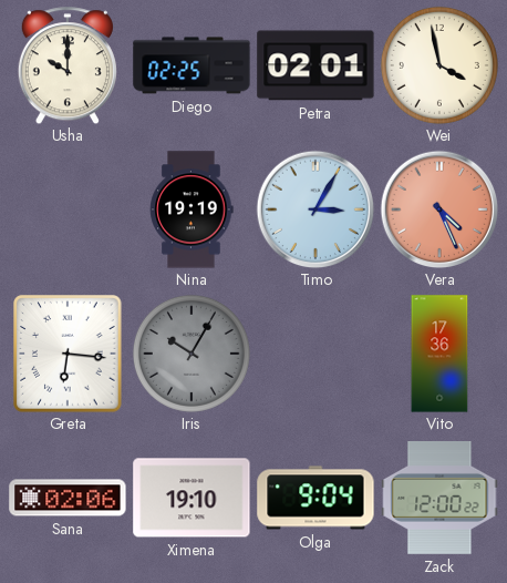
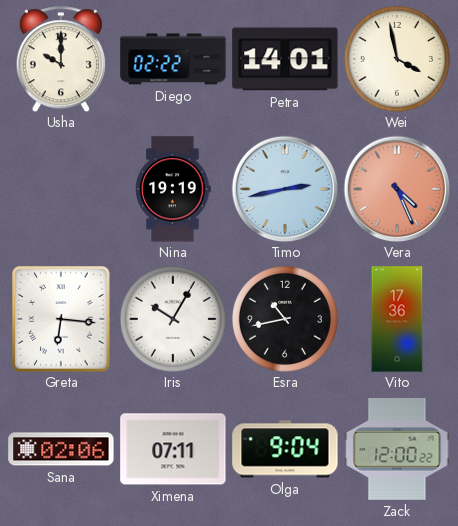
Diego: 02:25 -> 02:22 (173, 59)
Petra: 02:01 -> 14:01 (285, 59)
Timo: 3:05 -> 2:43 (285, 189)
Iris dial: grey -> white (173, 319)
Esra: none -> 10:43 (285, 319)
Ximena: 19:10 -> 07:11 (173, 449)
